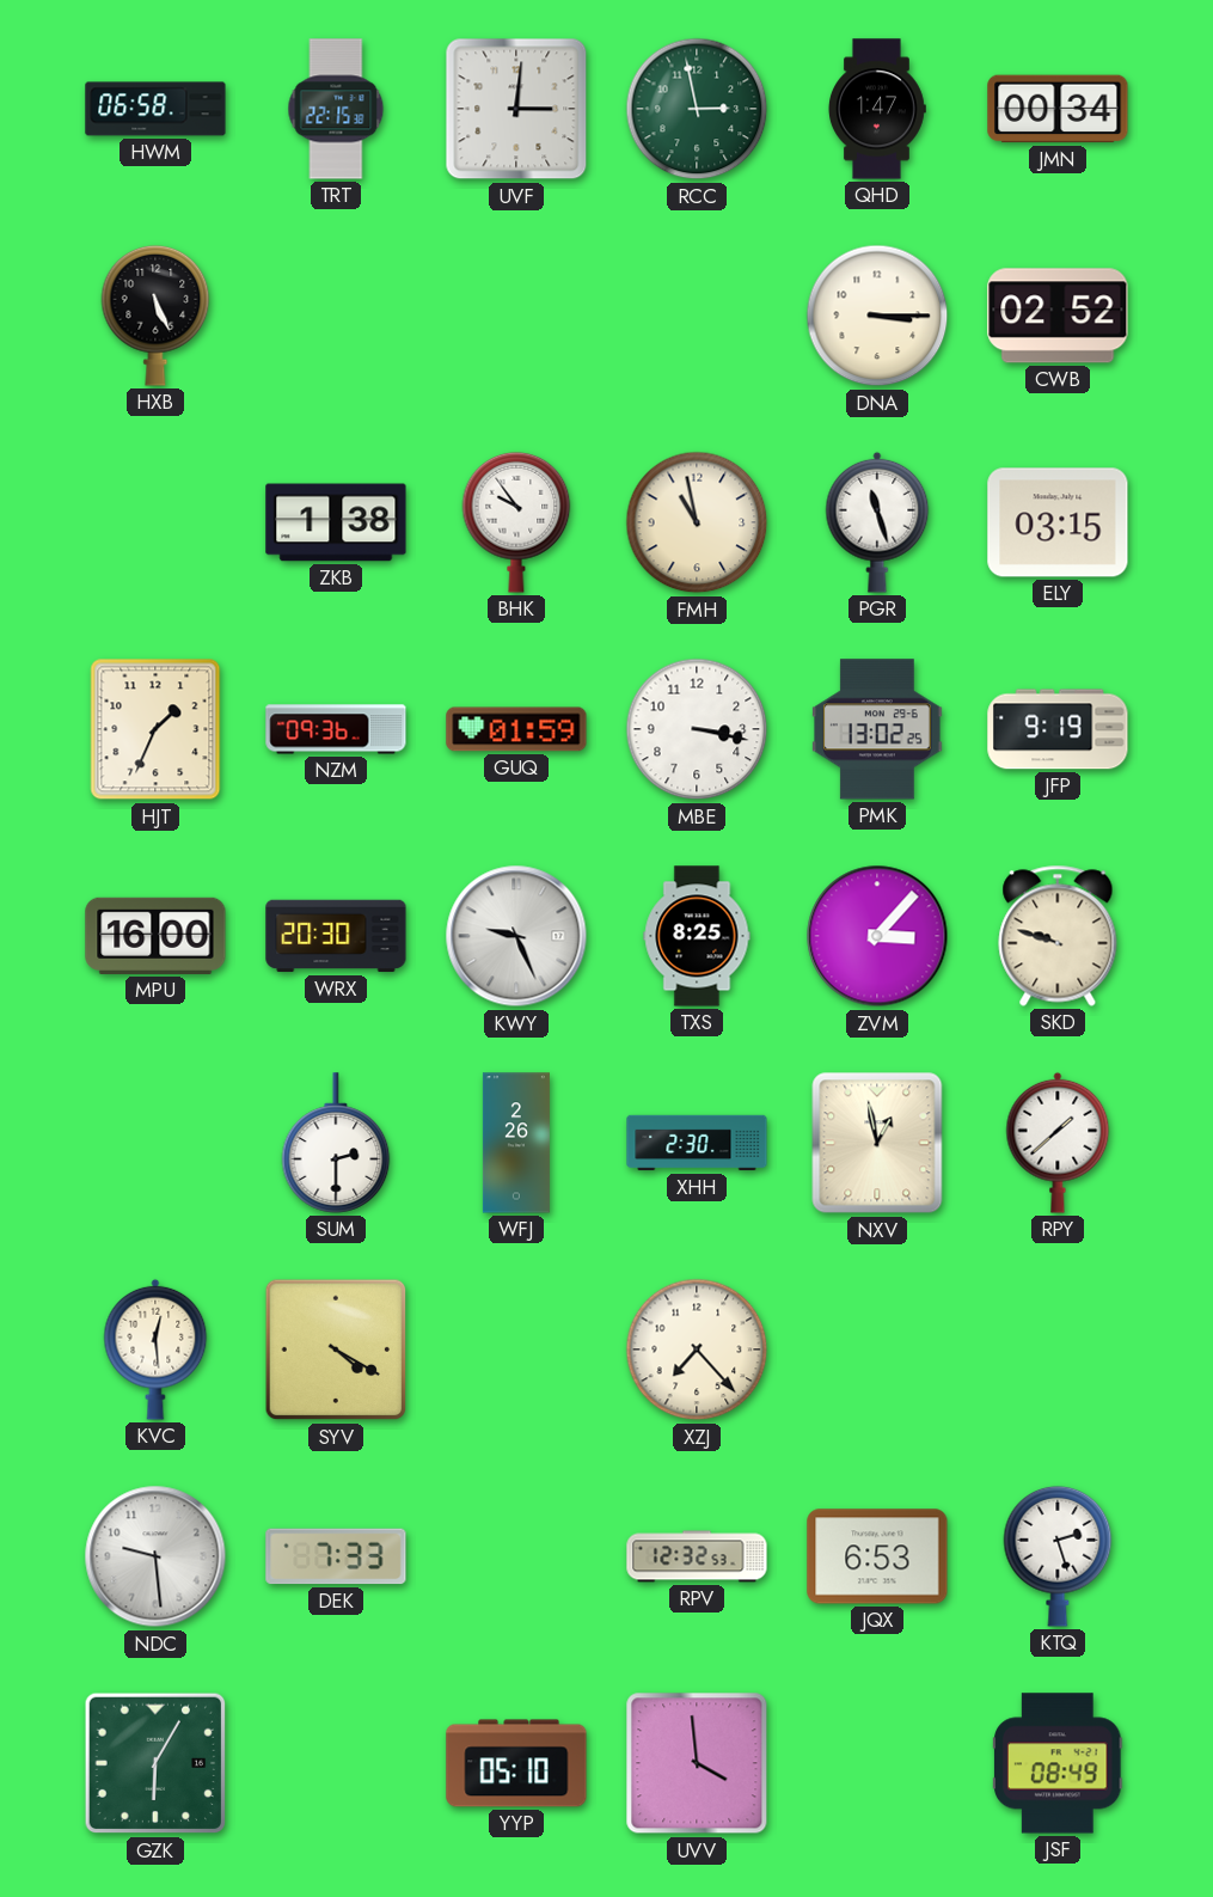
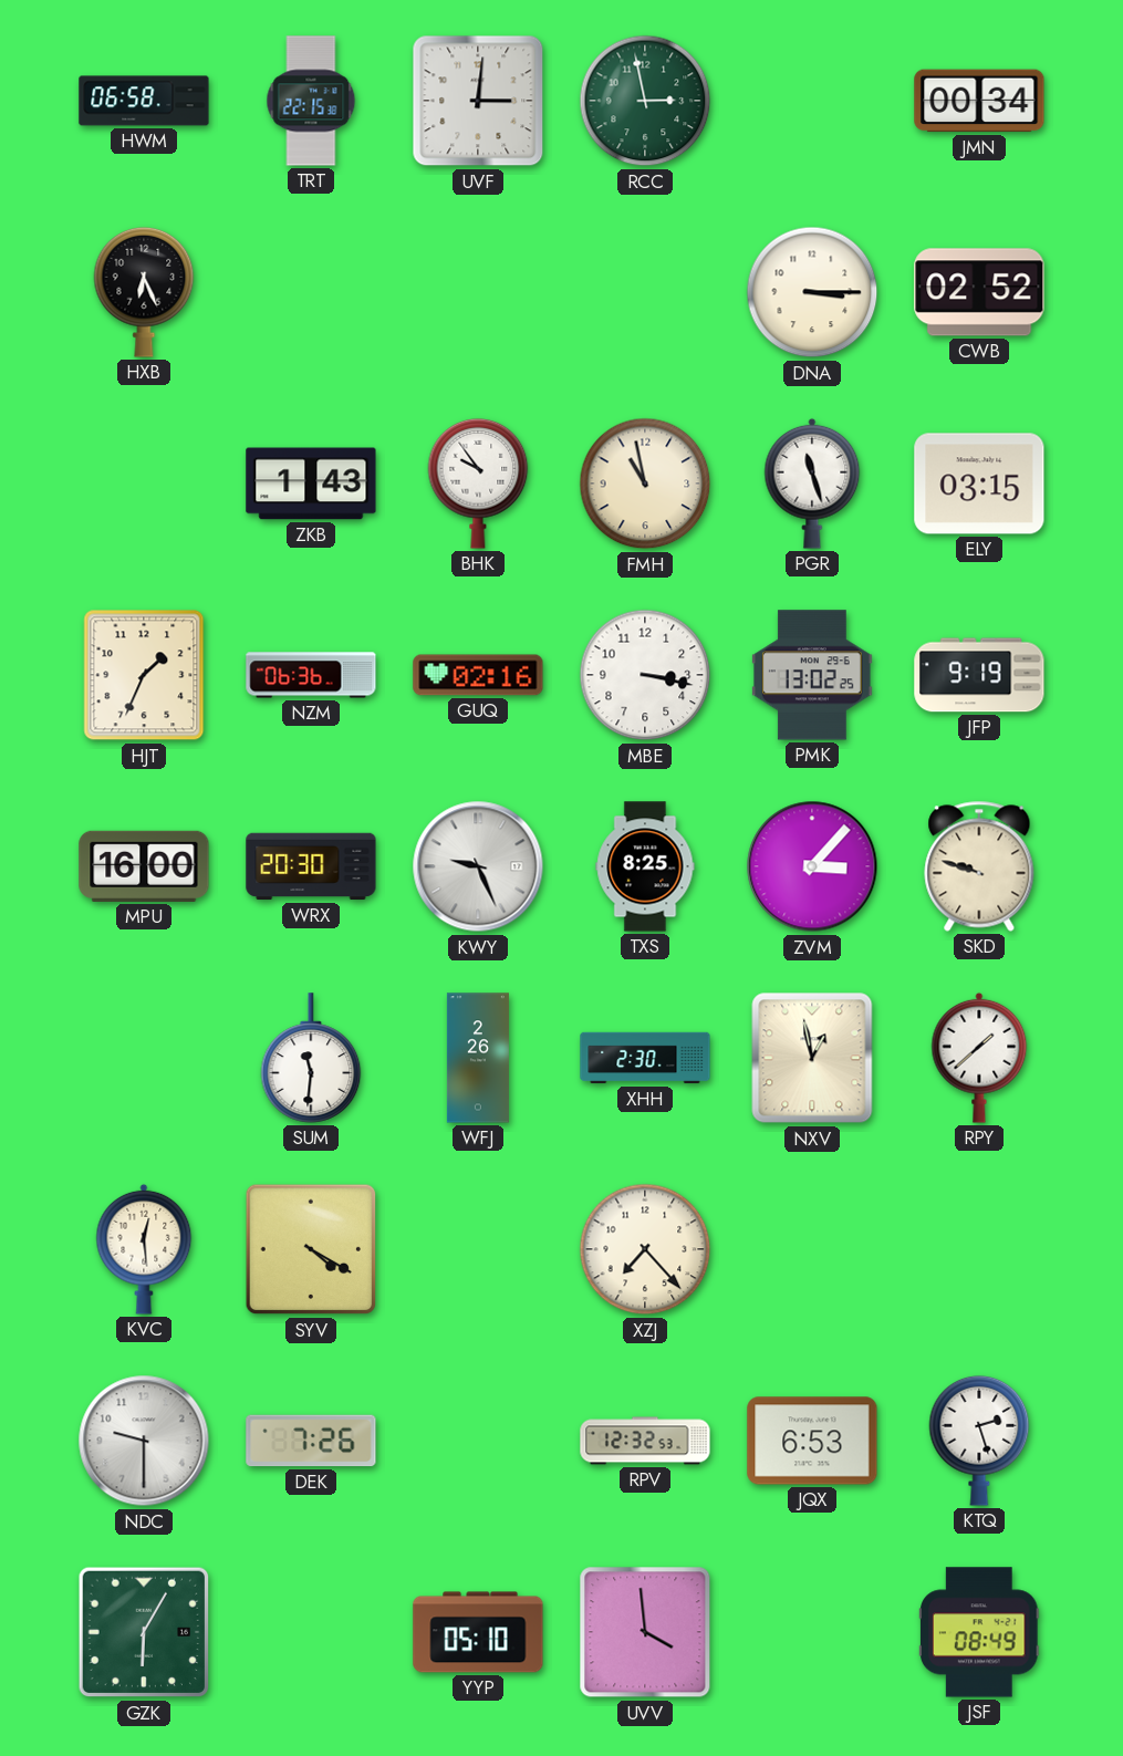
QHD: 1:47 -> none (877, 109)
HXB: 5:26 -> 6:26 (144, 292)
ZKB: 1:38 -> 1:43 (311, 484)
NZM: 09:36 -> 06:36 (311, 675)
GUQ: 01:59 -> 02:16 (478, 675)
SUM: 2:30 -> 11:31 (311, 1058)
NDC: 9:29 -> 9:30 (144, 1441)
DEK: 7:33 -> 7:26 (311, 1441)
